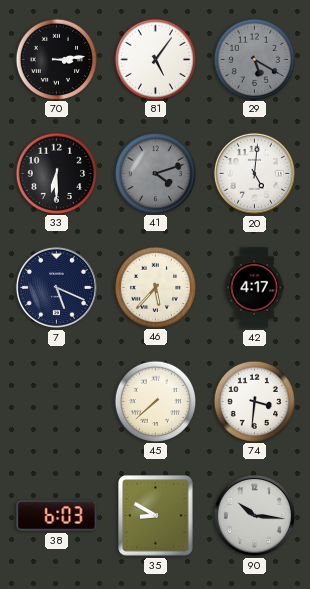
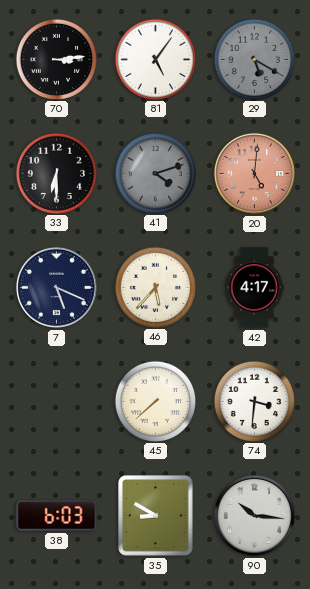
20 dial: white -> salmon (254, 173)
